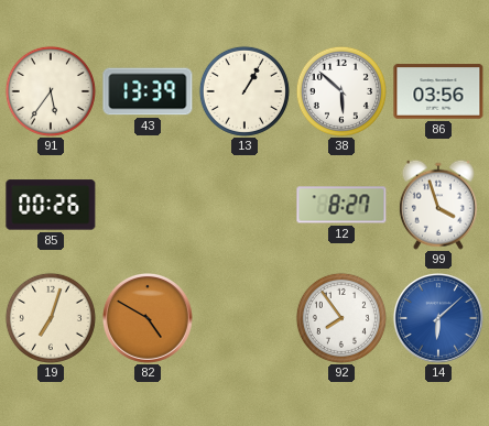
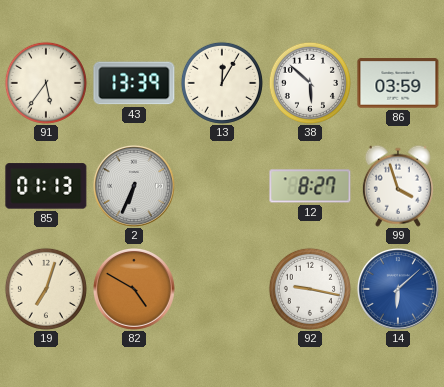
13: 1:05 -> 12:05 (222, 83)
86: 03:56 -> 03:59 (398, 83)
85: 00:26 -> 01:13 (46, 186)
2: none -> 6:34 (134, 186)
92: 7:54 -> 9:17 (310, 289)
